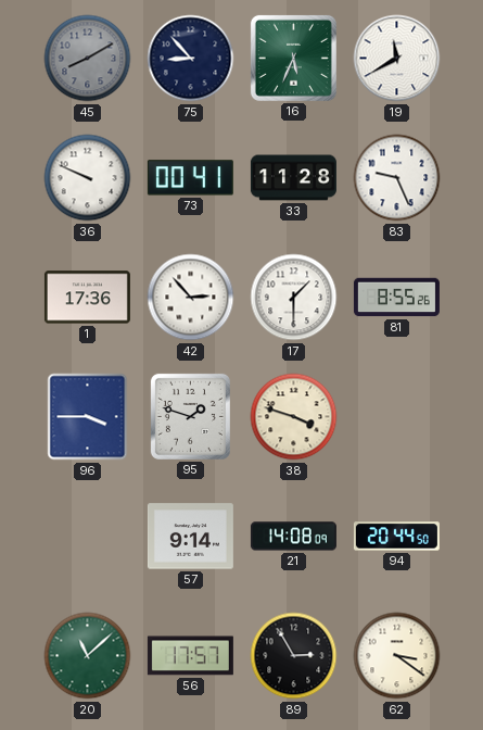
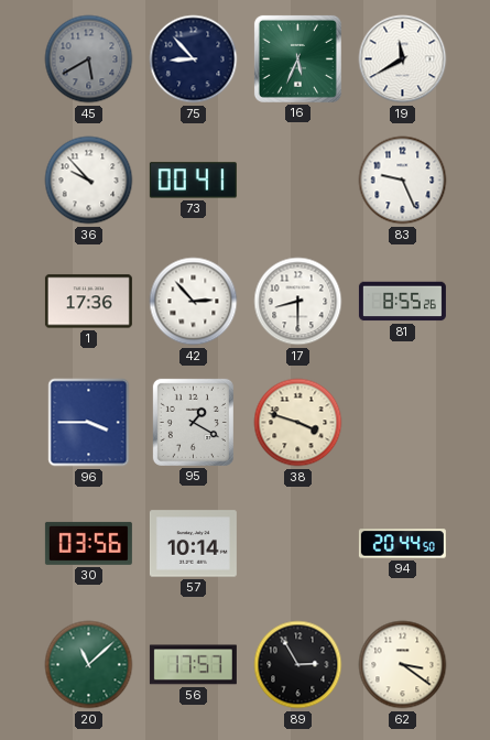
45: 8:10 -> 5:40 (89, 59)
36: 9:49 -> 9:53 (89, 181)
33: 11:28 -> none (293, 178)
17: 1:30 -> 8:30 (298, 302)
95: 1:48 -> 1:20 (193, 422)
30: none -> 03:56 (88, 543)
57: 9:14 -> 10:14 (193, 544)
21: 14:08 -> none (293, 537)
